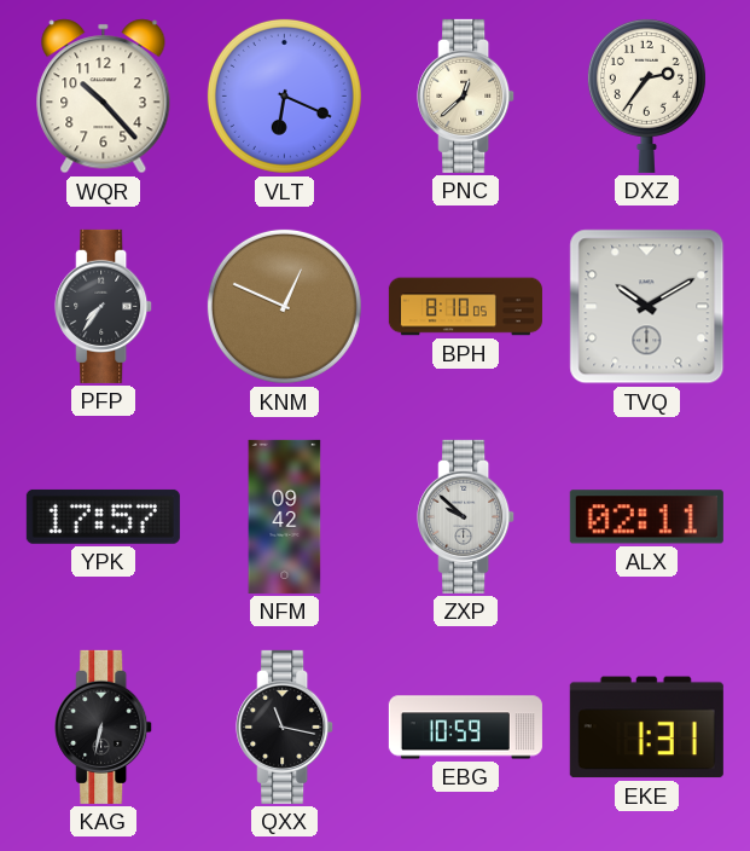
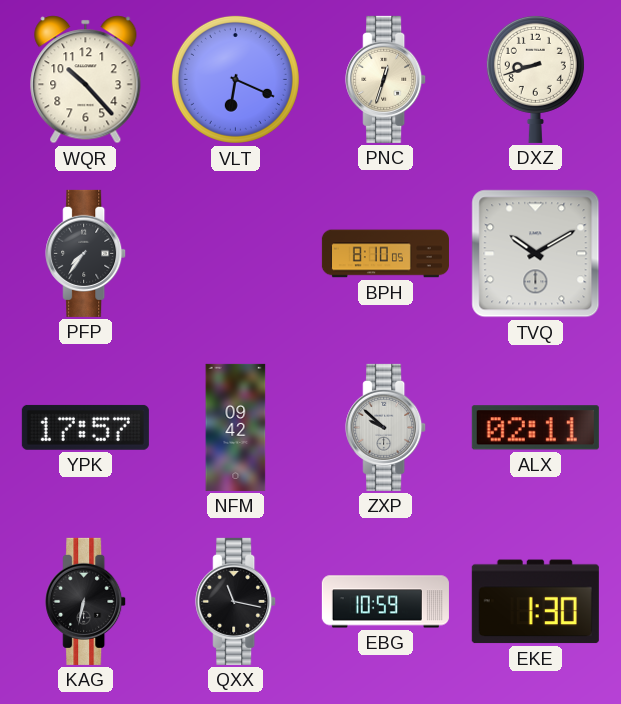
PNC: 12:38 -> 12:33 (386, 79)
DXZ: 2:36 -> 8:42 (535, 79)
KNM: 12:49 -> none (284, 306)
EKE: 1:31 -> 1:30 (535, 602)
